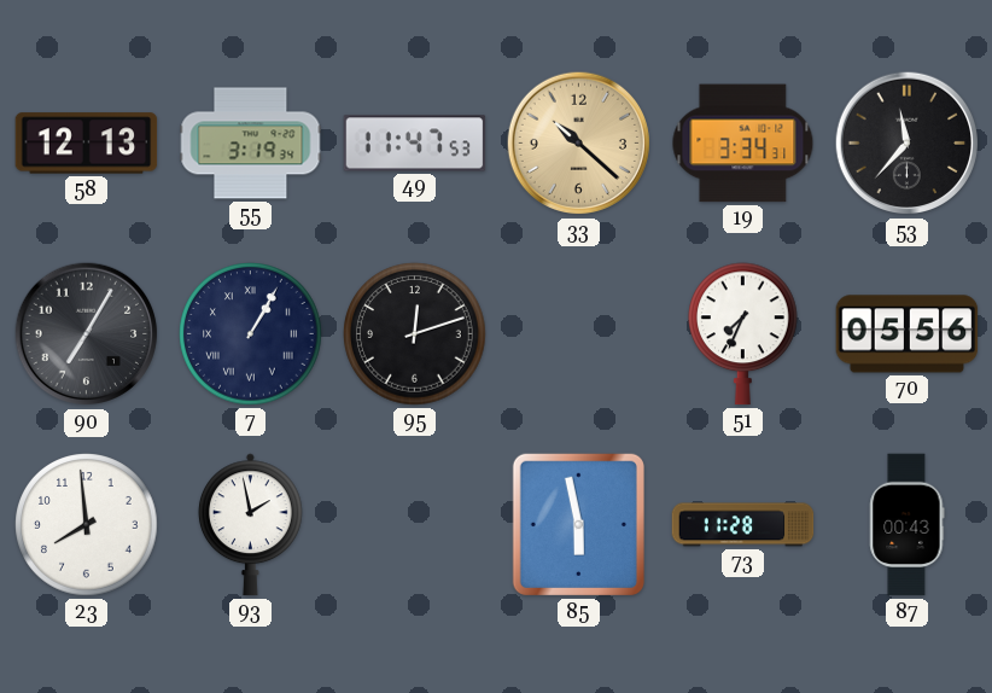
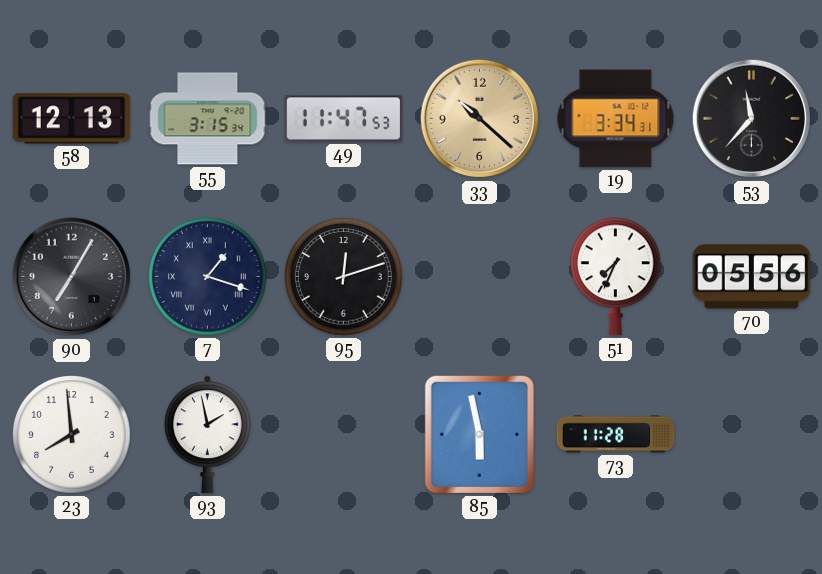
55: 3:19 -> 3:15 (208, 119)
7: 1:05 -> 1:18 (208, 277)
87: 00:43 -> none (908, 525)
